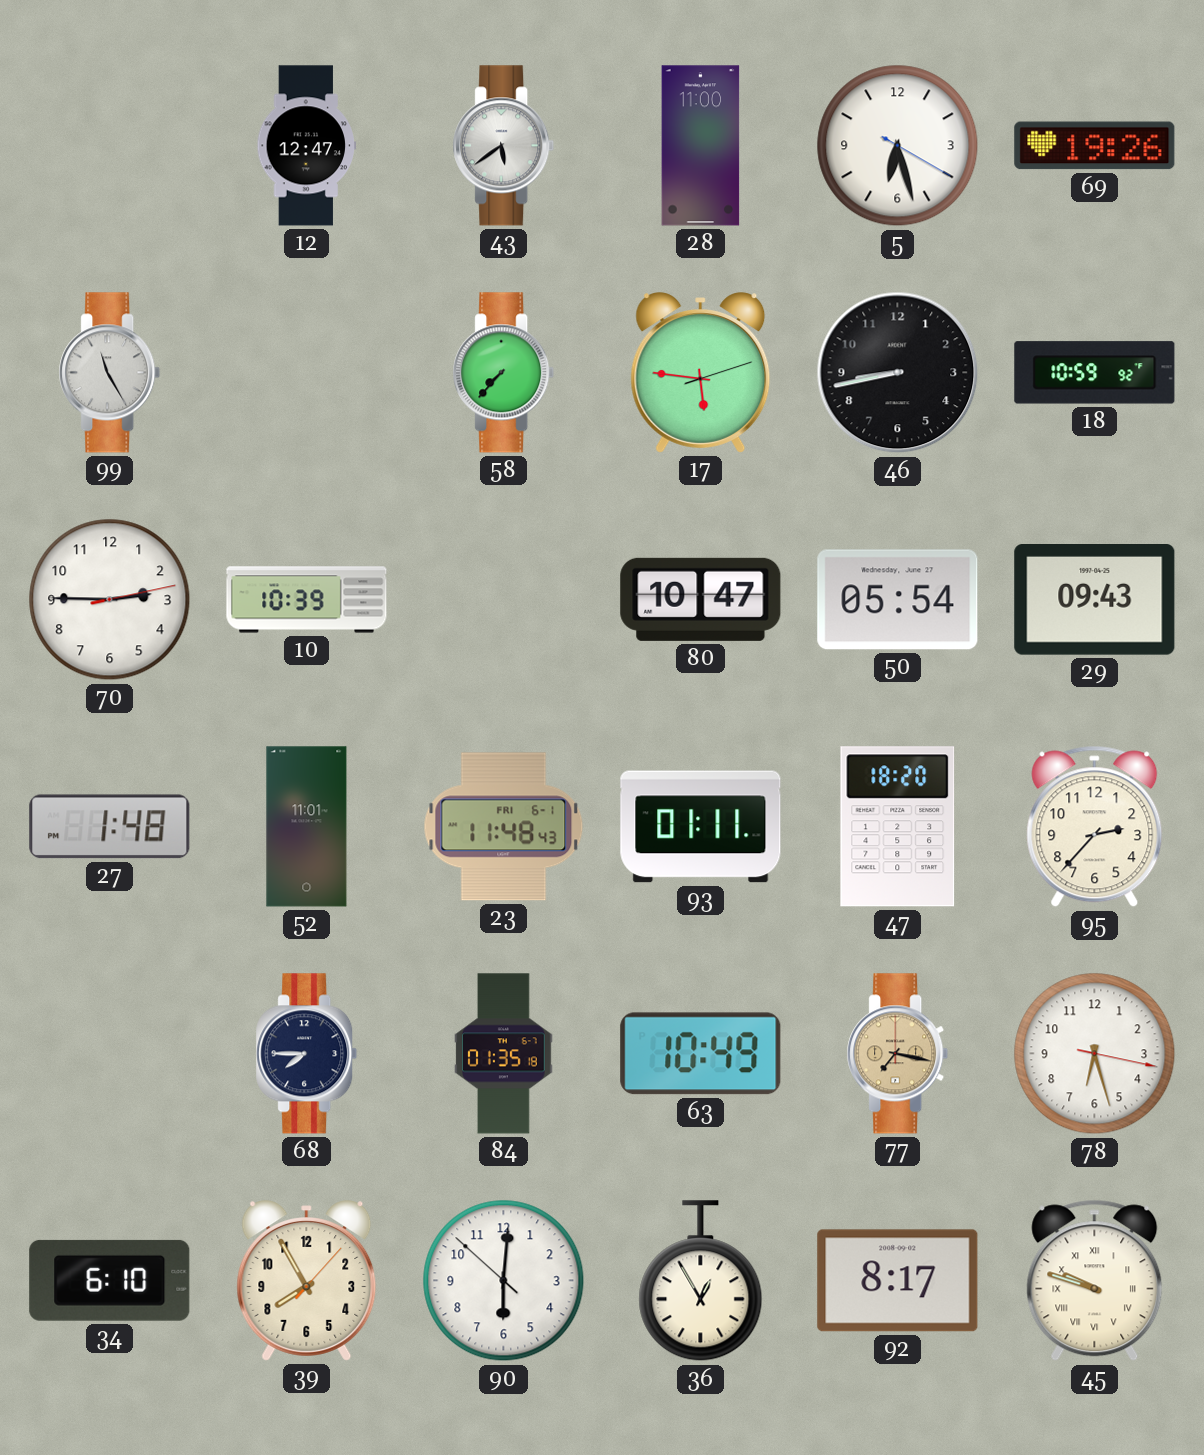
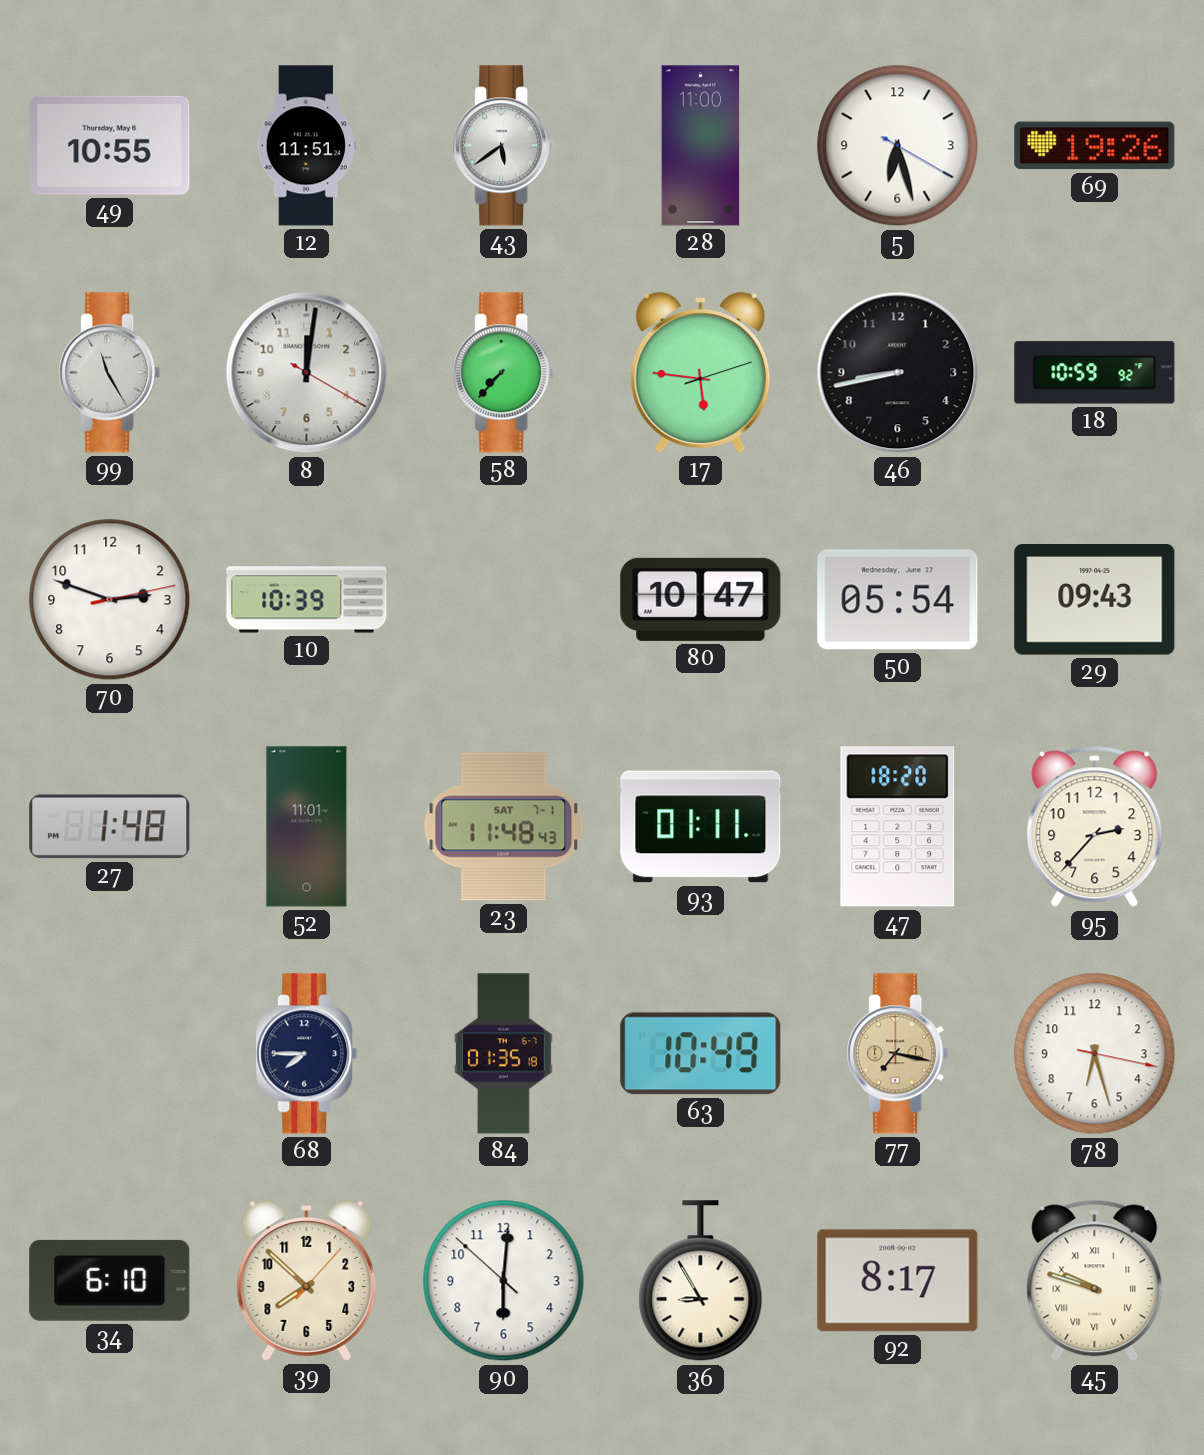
49: none -> 10:55 (110, 145)
12: 12:47 -> 11:51 (307, 146)
8: none -> 12:01 (307, 373)
70: 2:45 -> 2:48 (110, 600)
23 date: FRI 6-1 -> SAT 7-1 (504, 827)
39: 7:55 -> 7:52 (307, 1281)
36: 12:55 -> 8:55 (701, 1281)
